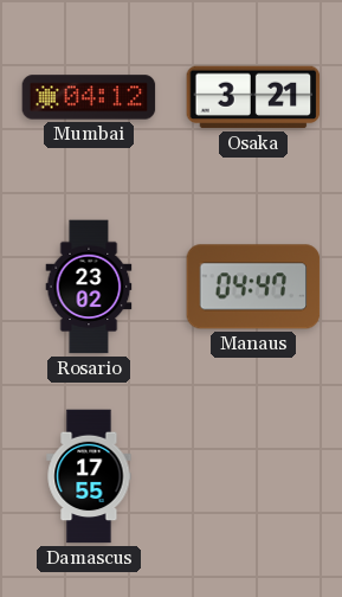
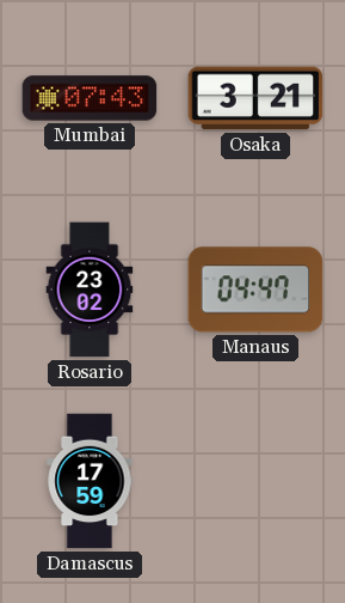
Mumbai: 04:12 -> 07:43 (90, 98)
Damascus: 17:55 -> 17:59 (90, 481)
